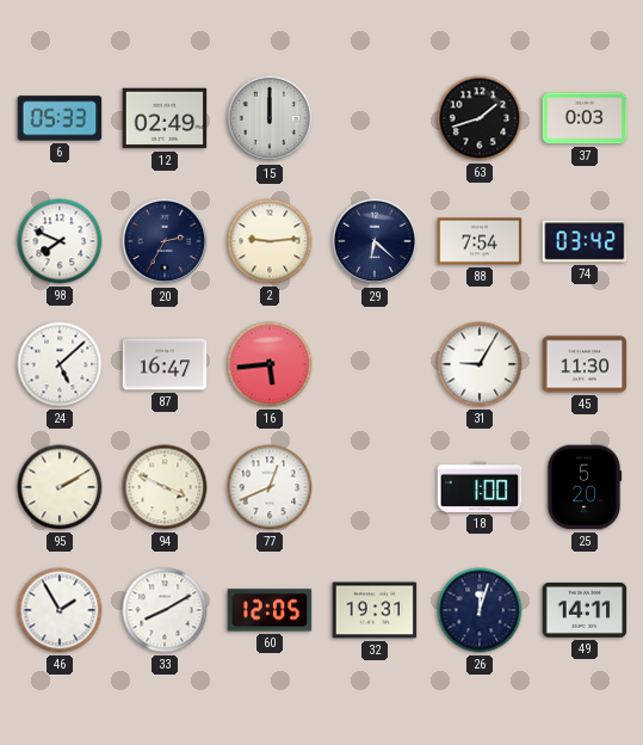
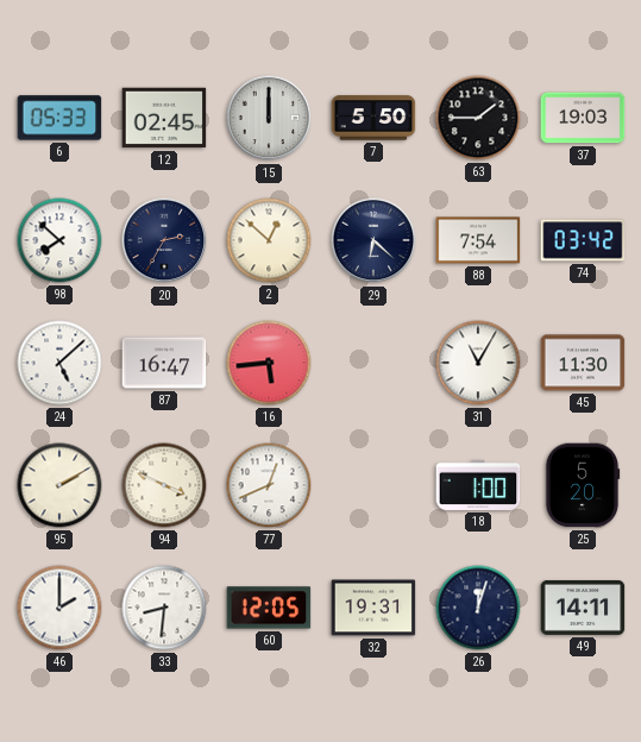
12: 02:49 -> 02:45 (164, 118)
7: none -> 5:50 (373, 118)
63: 1:42 -> 1:45 (478, 118)
37: 0:03 -> 19:03 (583, 118)
98: 7:49 -> 7:52 (59, 240)
2: 9:14 -> 12:52 (269, 240)
31: 9:05 -> 11:05 (478, 363)
46: 1:55 -> 2:00 (59, 608)
33: 8:10 -> 8:31 (164, 608)
